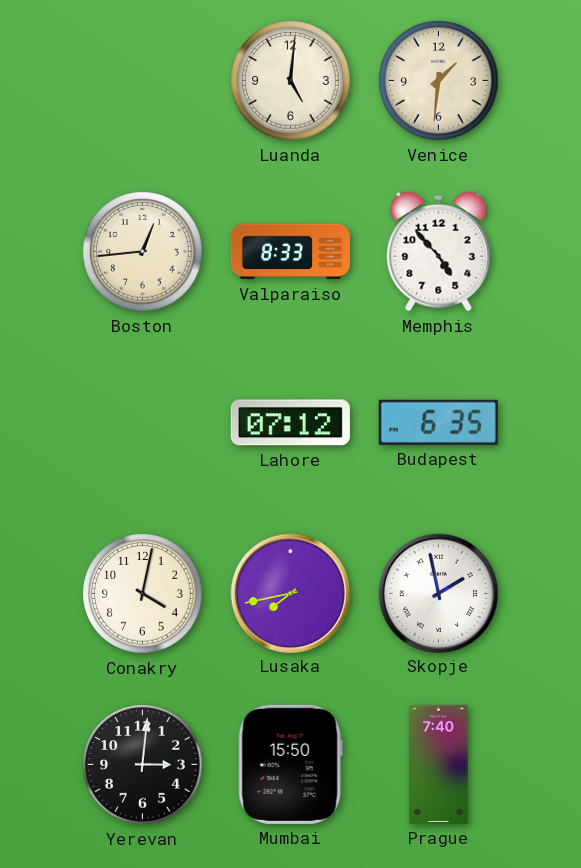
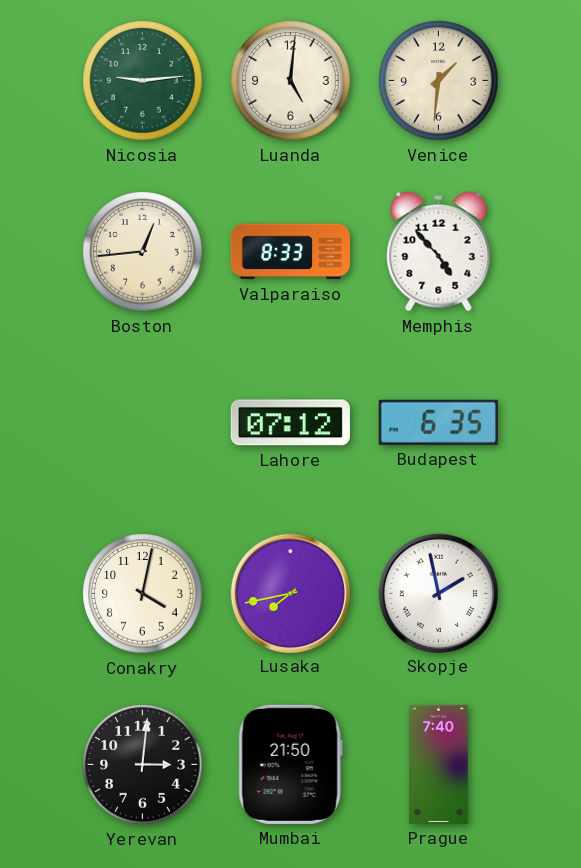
Nicosia: none -> 9:14 (143, 81)
Mumbai: 15:50 -> 21:50 (290, 764)
